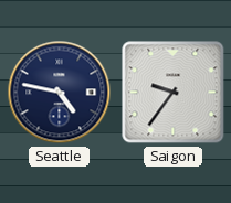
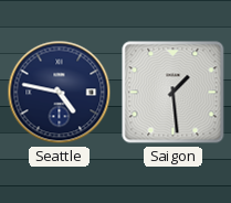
Saigon: 9:36 -> 1:29 (174, 93)
